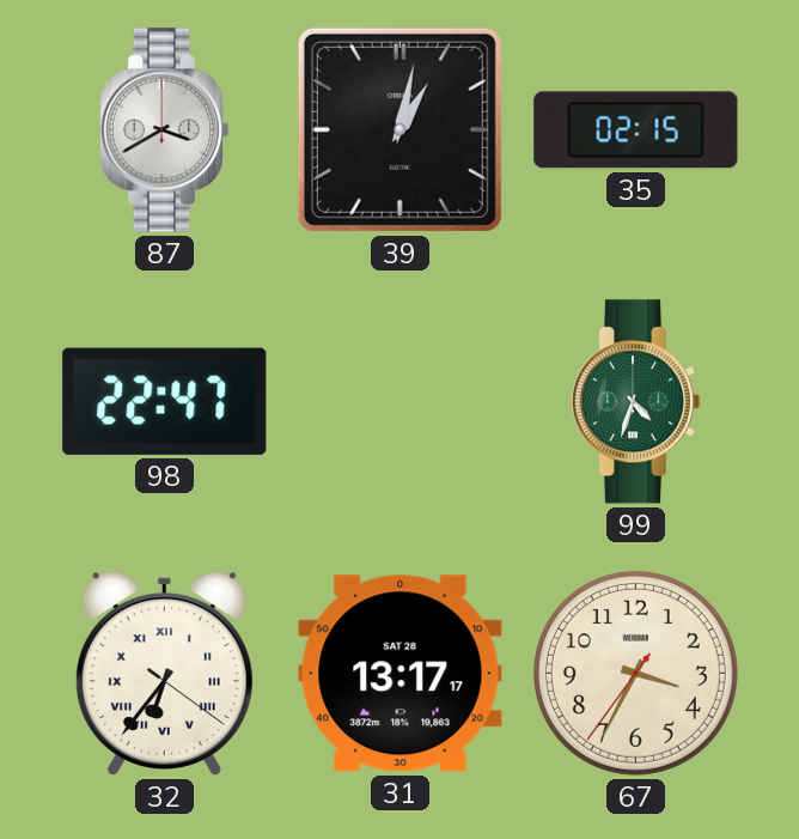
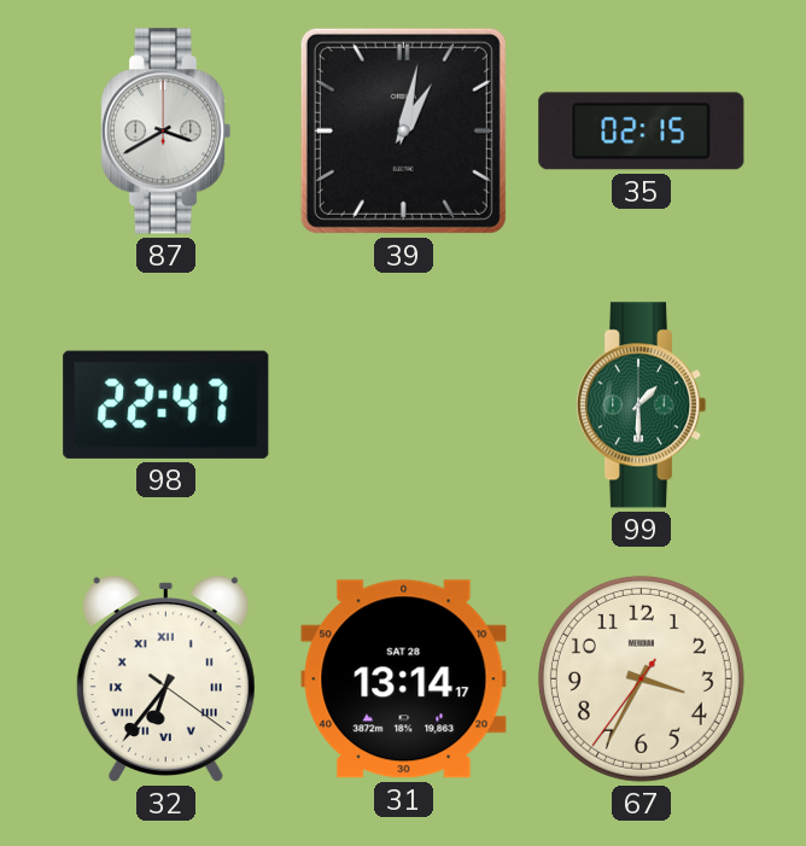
99: 4:33 -> 1:30 (641, 406)
31: 13:17 -> 13:14 (404, 679)
